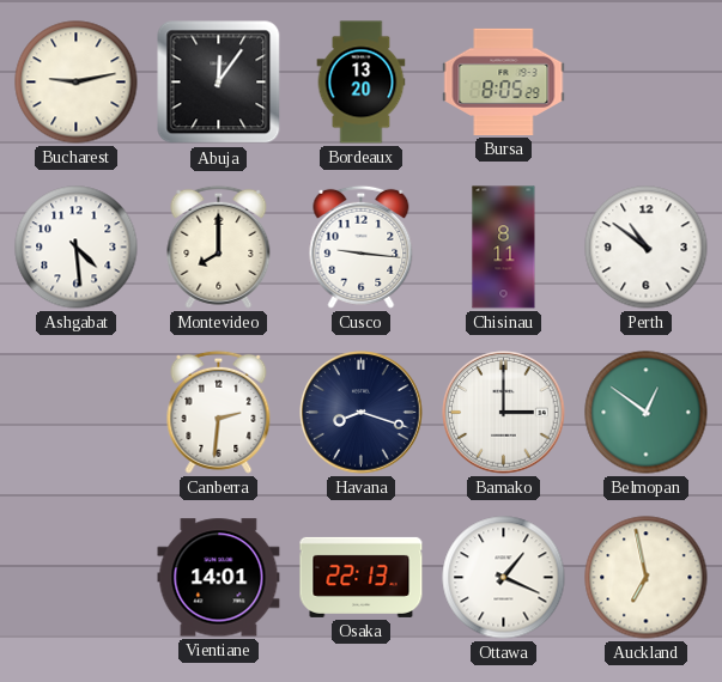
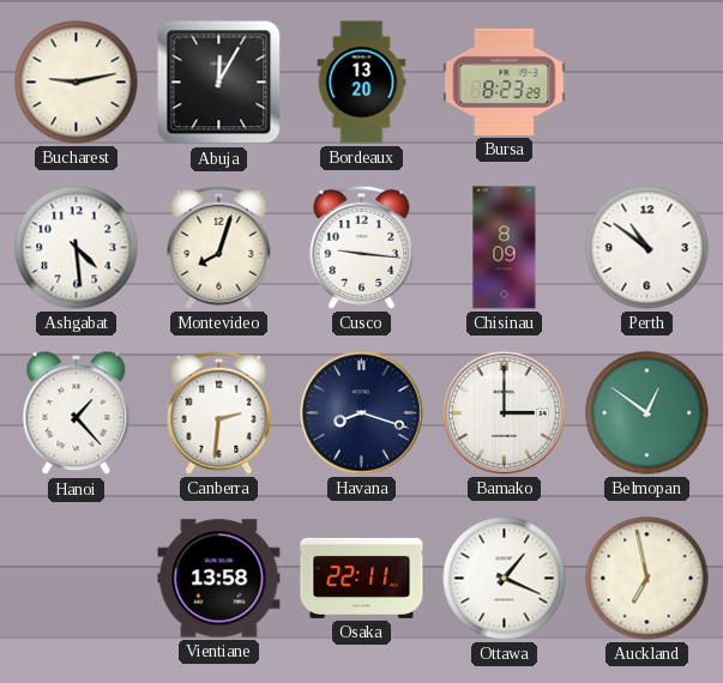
Abuja: 12:06 -> 12:05 (219, 83)
Bursa: 8:05 -> 8:23 (505, 81)
Montevideo: 8:00 -> 8:03 (219, 247)
Chisinau: 8:11 -> 8:09 (505, 248)
Hanoi: none -> 1:23 (77, 413)
Vientiane: 14:01 -> 13:58 (219, 579)
Osaka: 22:13 -> 22:11 (362, 578)
